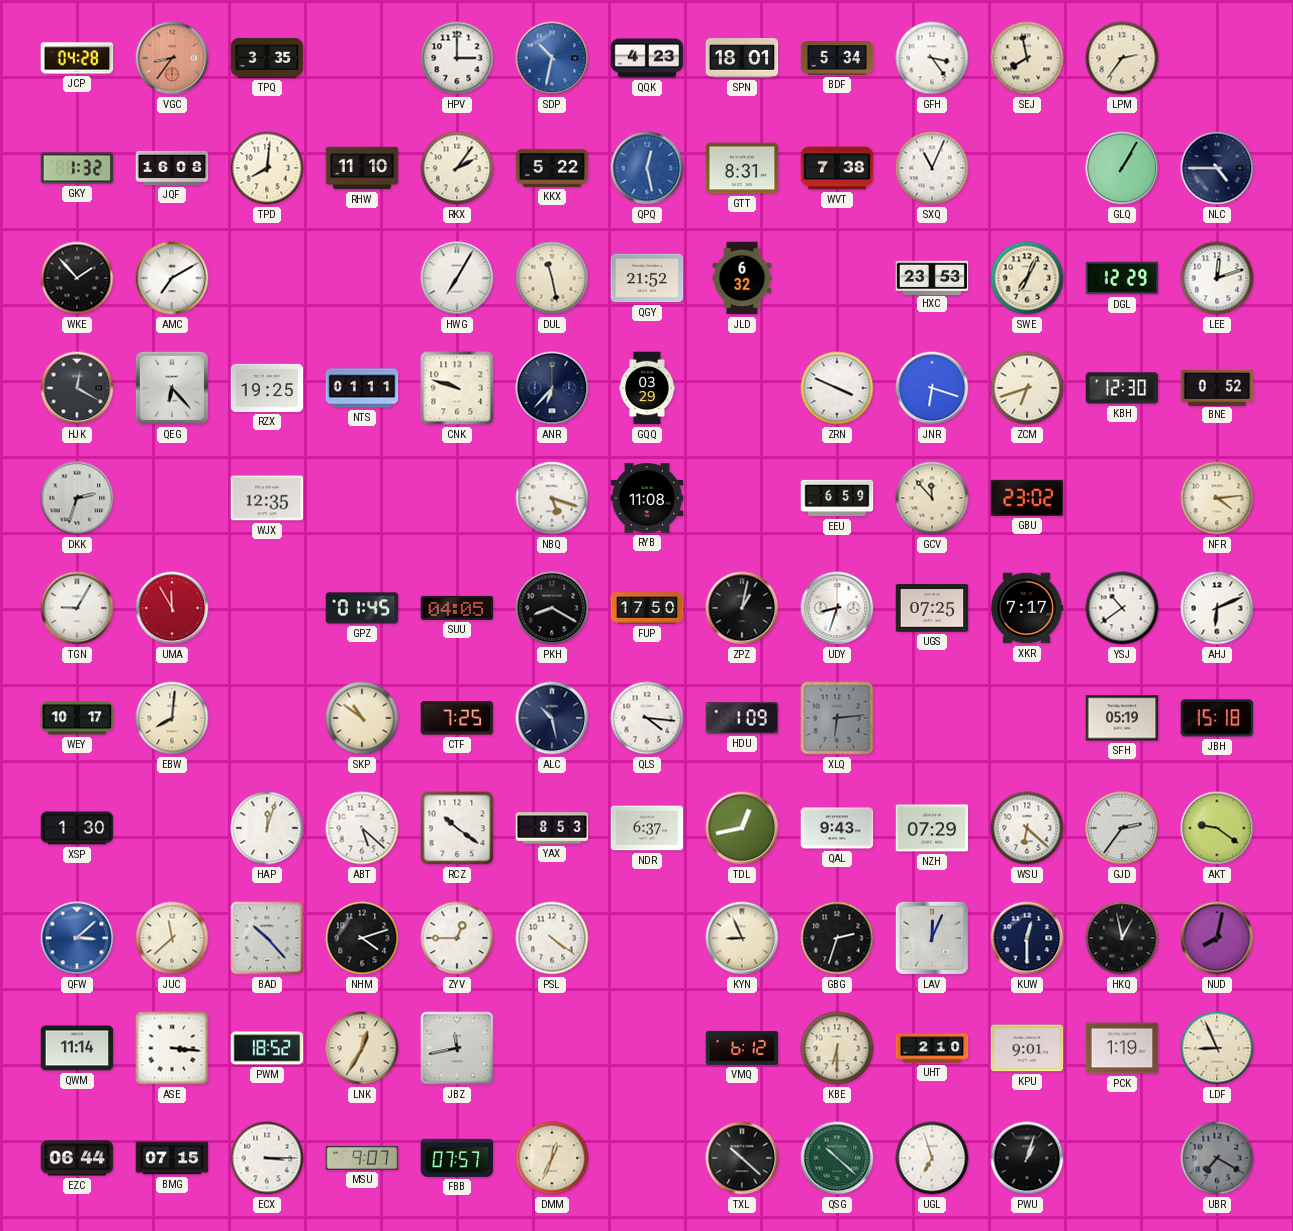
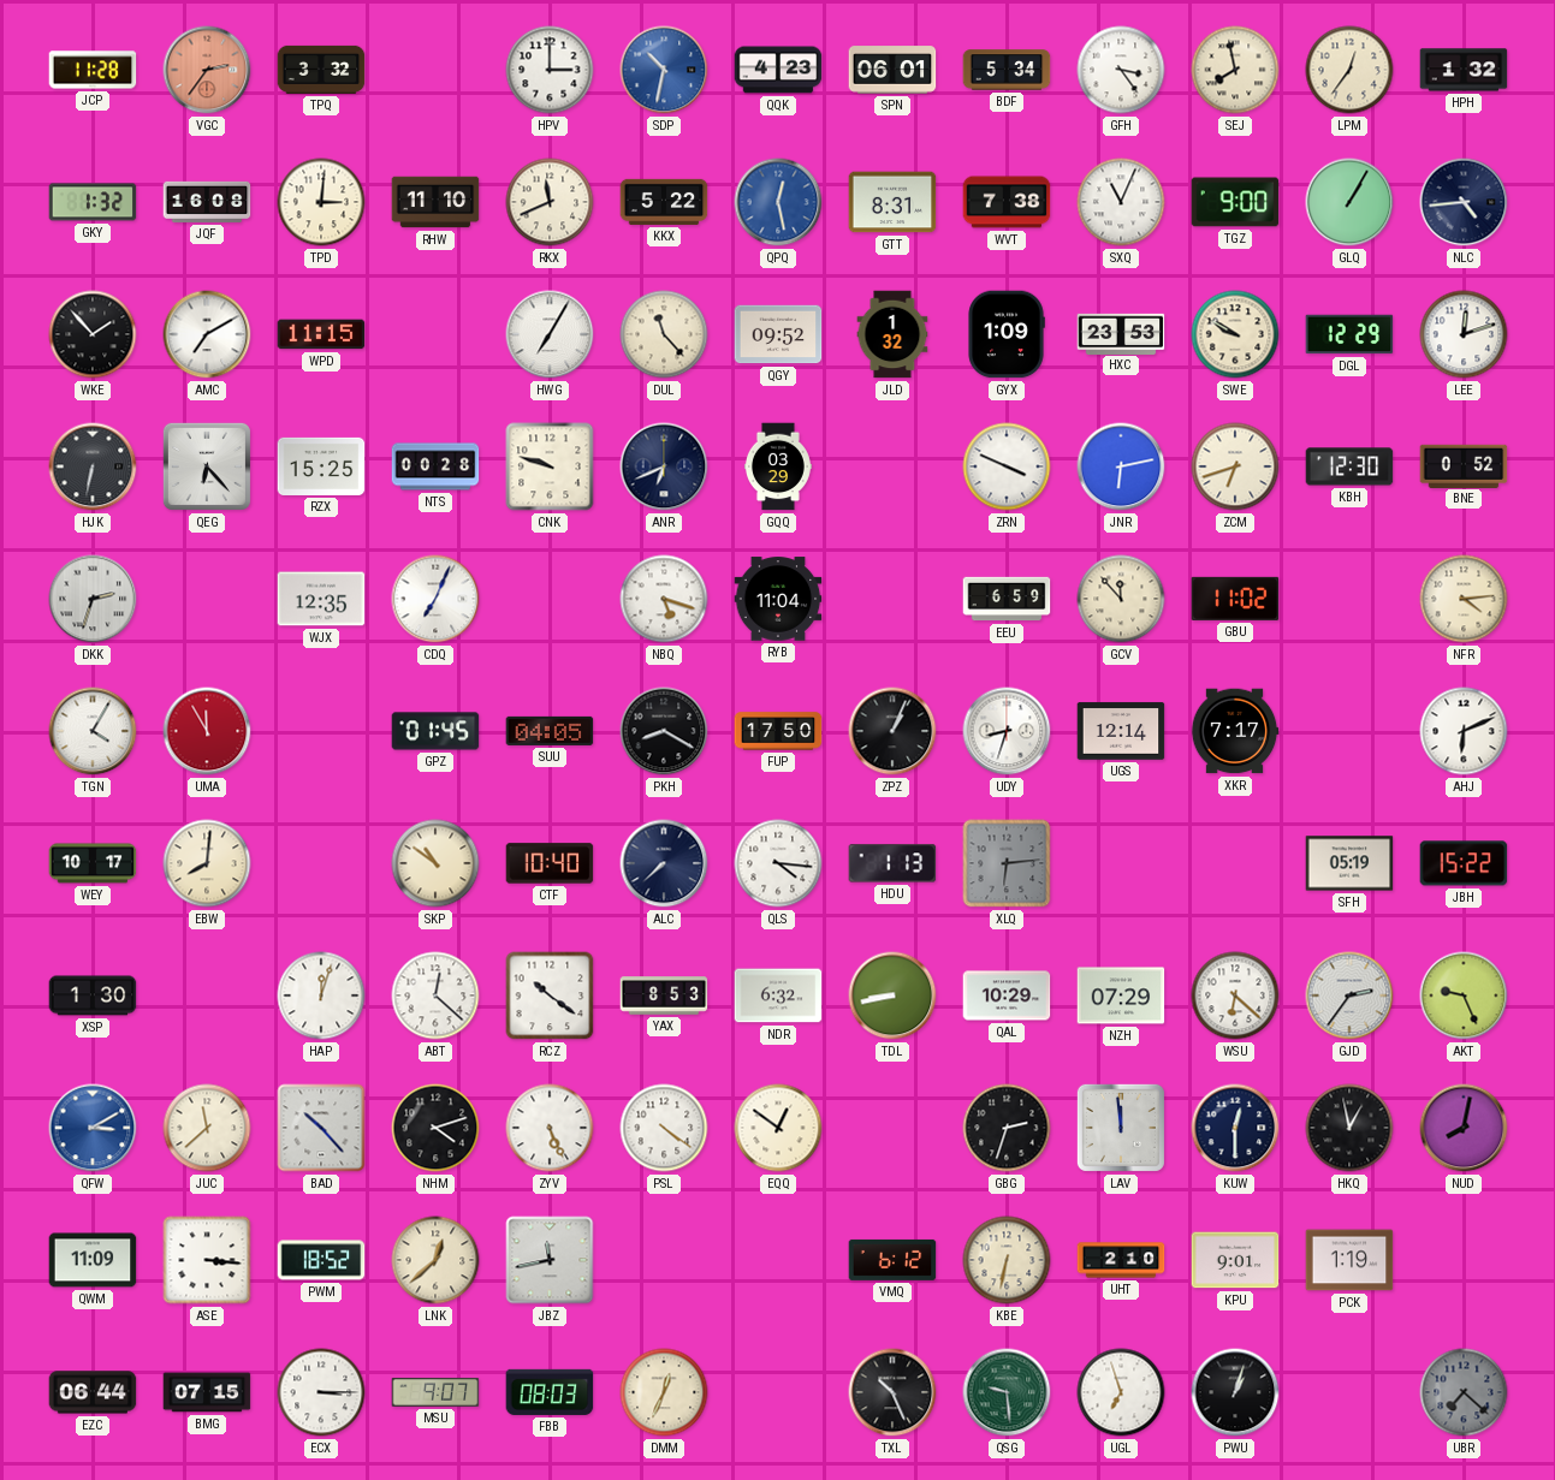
JCP: 04:28 -> 11:28 (93, 70)
VGC: 8:36 -> 2:36 (207, 70)
TPQ: 3:35 -> 3:32 (321, 70)
SPN: 18:01 -> 06:01 (892, 70)
LPM: 2:36 -> 12:36 (1349, 70)
HPH: none -> 1:32 (1464, 70)
TPD: 8:01 -> 3:01 (321, 202)
RKX: 2:06 -> 11:41 (550, 202)
TGZ: none -> 9:00 (1235, 202)
NLC: 4:45 -> 4:44 (1464, 202)
WPD: none -> 11:15 (321, 334)
DUL: 11:28 -> 11:23 (664, 334)
QGY: 21:52 -> 09:52 (778, 334)
JLD: 6:32 -> 1:32 (892, 334)
GYX: none -> 1:09 (1007, 334)
SWE: 7:04 -> 9:50 (1235, 334)
HJK: 12:20 -> 6:32 (93, 466)
RZX: 19:25 -> 15:25 (321, 466)
NTS: 01:11 -> 00:28 (435, 466)
ANR: 6:37 -> 6:41 (664, 466)
JNR: 6:18 -> 6:13 (1121, 466)
CDQ: none -> 7:04 (435, 599)
RYB: 11:08 -> 11:04 (778, 599)
GBU: 23:02 -> 11:02 (1235, 599)
TGN: 9:05 -> 4:05 (93, 731)
ZPZ: 1:02 -> 1:04 (892, 731)
UGS: 07:25 -> 12:14 (1121, 731)
YSJ: 10:39 -> none (1122, 608)
CTF: 7:25 -> 10:40 (550, 863)
ALC: 10:28 -> 7:38 (664, 863)
HDU: 1:09 -> 1:13 (892, 863)
JBH: 15:18 -> 15:22 (1464, 863)
ABT: 5:22 -> 12:22 (435, 995)
NDR: 6:37 -> 6:32 (778, 995)
TDL: 12:43 -> 8:43 (892, 995)
QAL: 9:43 -> 10:29 (1007, 995)
AKT: 9:21 -> 9:26 (1464, 995)
QFW: 3:08 -> 3:10 (93, 1128)
ZYV: 12:45 -> 5:26 (550, 1128)
EQQ: none -> 12:51 (778, 1128)
KYN: 8:56 -> none (742, 938)
LAV: 12:04 -> 11:59 (1121, 1128)
QWM: 11:14 -> 11:09 (93, 1260)
LNK: 12:35 -> 12:38 (435, 1260)
KBE: 6:30 -> 6:32 (1007, 1260)
LDF: 8:56 -> none (1217, 1048)
FBB: 07:57 -> 08:03 (550, 1392)
TXL: 10:22 -> 10:26 (892, 1392)
QSG: 10:22 -> 9:29 (1007, 1392)
UBR: 7:20 -> 7:22 (1464, 1392)
